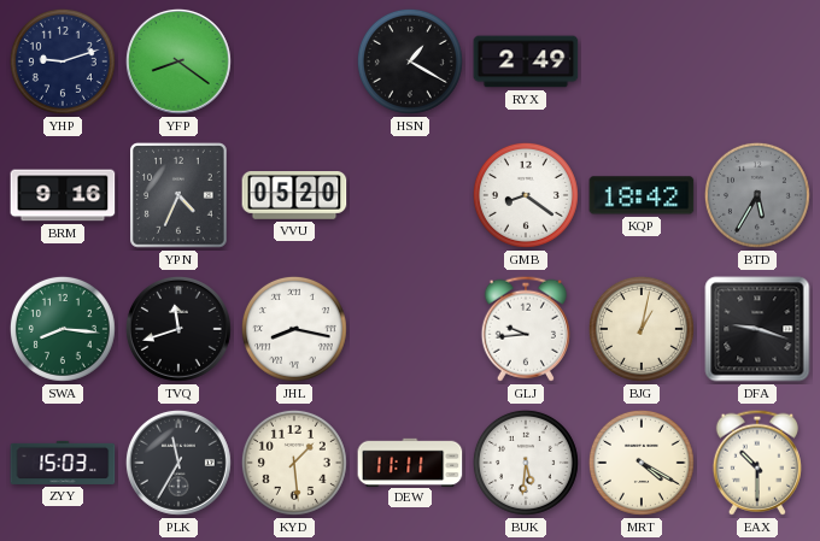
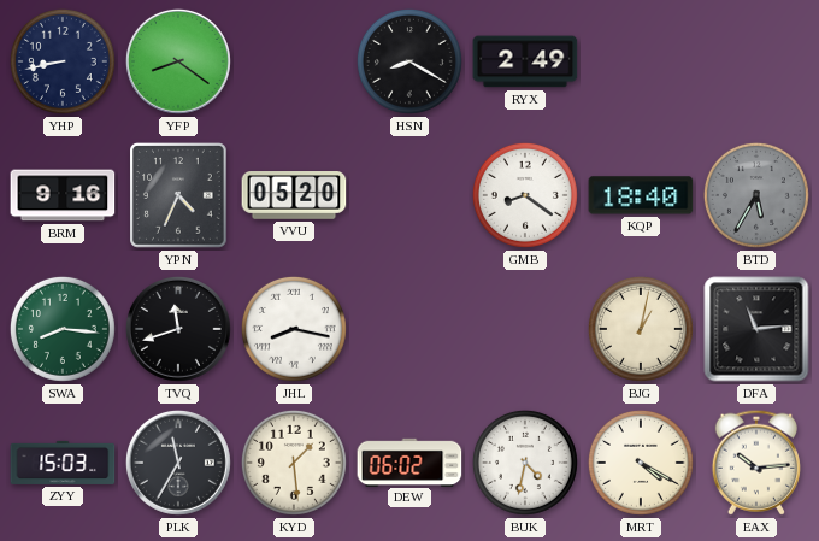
YHP: 9:12 -> 8:43 (63, 61)
HSN: 1:20 -> 8:20 (409, 61)
KQP: 18:42 -> 18:40 (641, 195)
GLJ: 9:44 -> none (526, 329)
DFA: 9:18 -> 11:14 (756, 329)
DEW: 11:11 -> 06:02 (409, 461)
BUK: 5:31 -> 4:32 (525, 463)
EAX: 10:30 -> 10:14 (756, 463)
